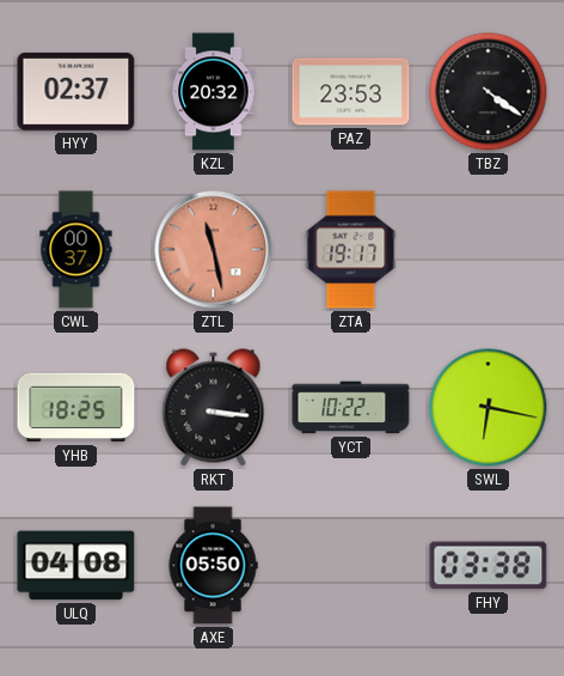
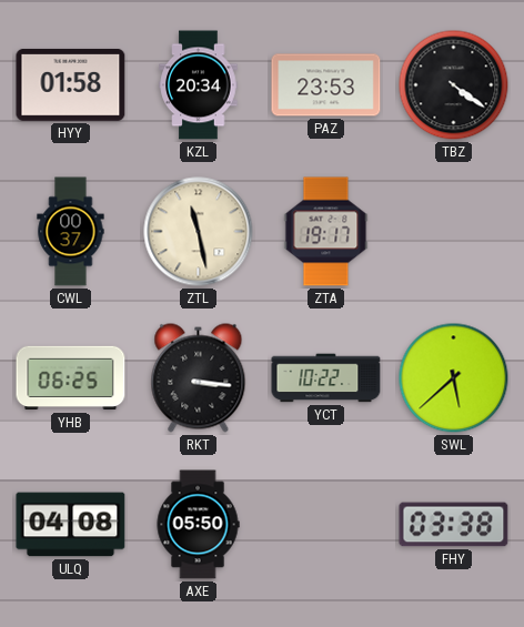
HYY: 02:37 -> 01:58 (71, 84)
KZL: 20:32 -> 20:34 (199, 85)
ZTL dial: salmon -> cream (199, 232)
YHB: 18:25 -> 06:25 (71, 378)
SWL: 6:17 -> 5:38 (454, 378)
